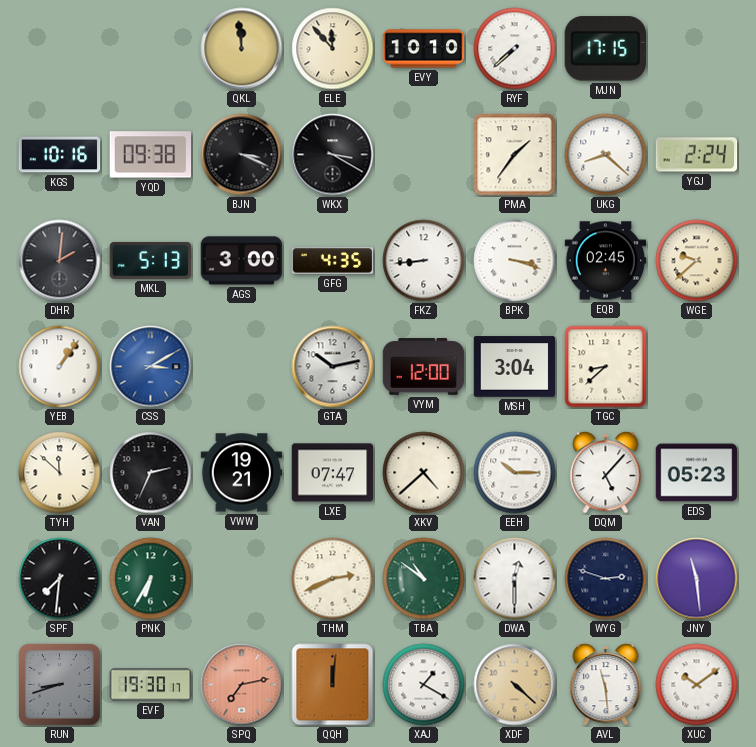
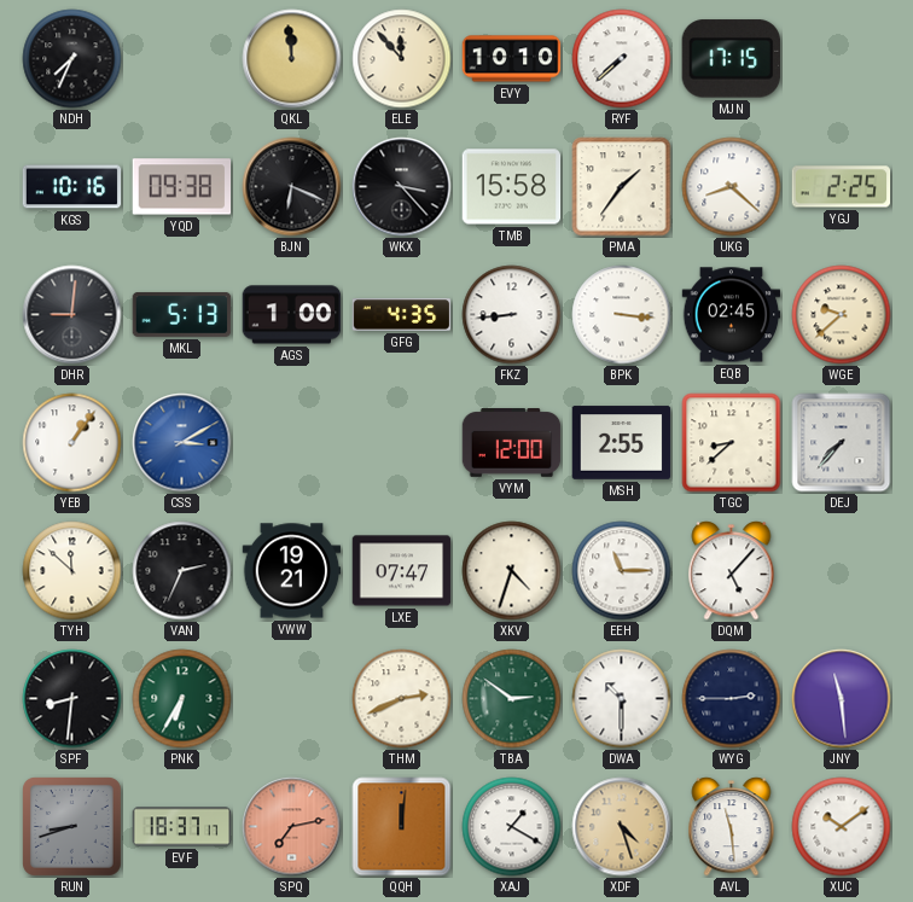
NDH: none -> 7:34 (72, 59)
BJN: 3:19 -> 6:19 (292, 187)
WKX: 3:20 -> 3:23 (402, 187)
TMB: none -> 15:58 (512, 187)
YGJ: 2:24 -> 2:25 (842, 187)
DHR: 2:01 -> 9:01 (72, 315)
AGS: 3:00 -> 1:00 (292, 315)
BPK: 3:18 -> 3:16 (622, 315)
GTA: 10:13 -> none (333, 367)
MSH: 3:04 -> 2:55 (622, 443)
DEJ: none -> 7:37 (842, 443)
XKV: 4:38 -> 4:33 (512, 571)
EEH: 10:15 -> 11:15 (622, 571)
EDS: 05:23 -> none (697, 473)
SPF: 7:31 -> 8:31 (72, 699)
TBA: 10:51 -> 2:51 (512, 699)
DWA: 12:30 -> 10:30 (622, 699)
WYG: 2:48 -> 2:45 (732, 699)
EVF: 19:30 -> 18:37 (182, 827)
XDF: 4:22 -> 4:27 (622, 827)
